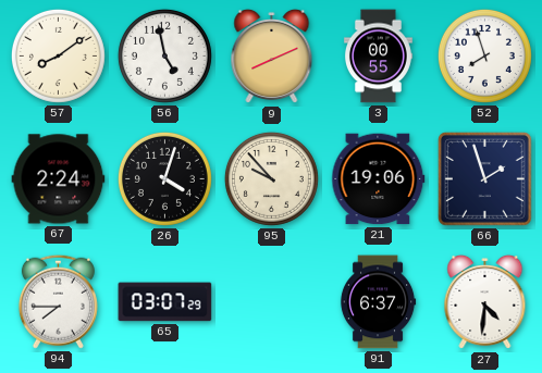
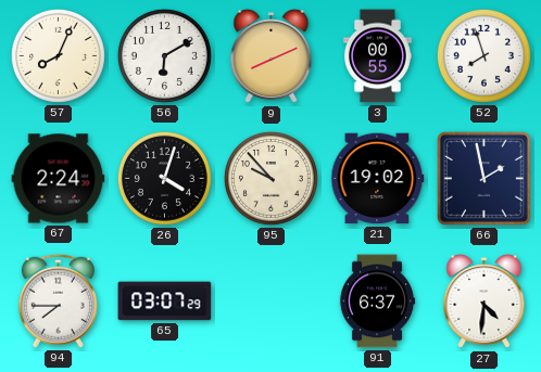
57: 8:09 -> 8:04 (58, 55)
56: 4:58 -> 6:10 (164, 55)
21: 19:06 -> 19:02 (378, 179)
66: 1:57 -> 1:58 (485, 179)
